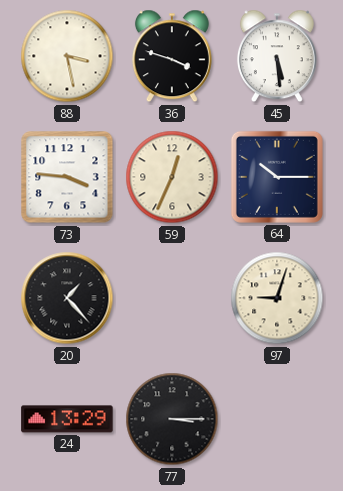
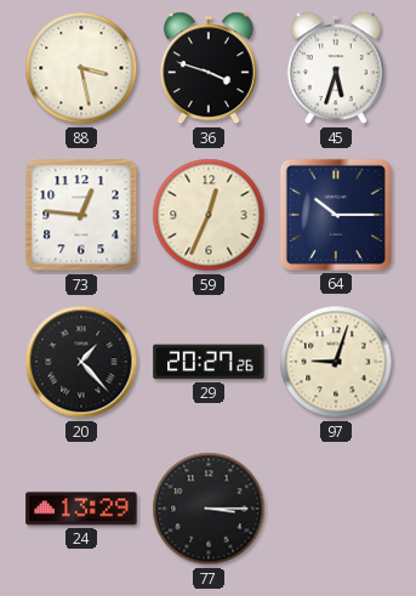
45: 5:29 -> 5:33 (336, 68)
73: 3:46 -> 12:46 (81, 215)
29: none -> 20:27 (209, 362)
